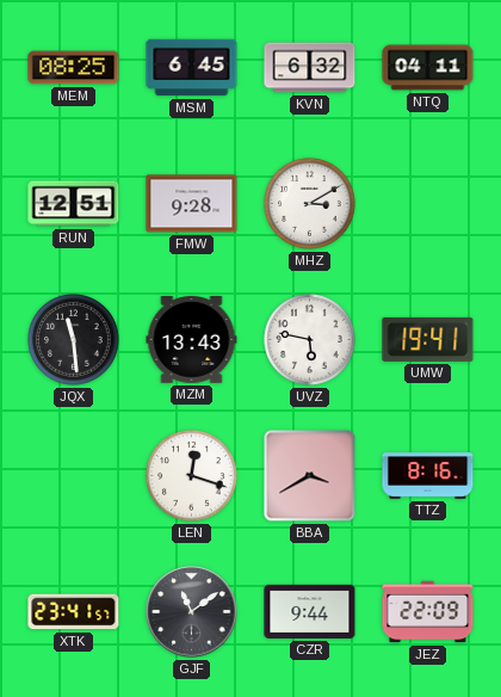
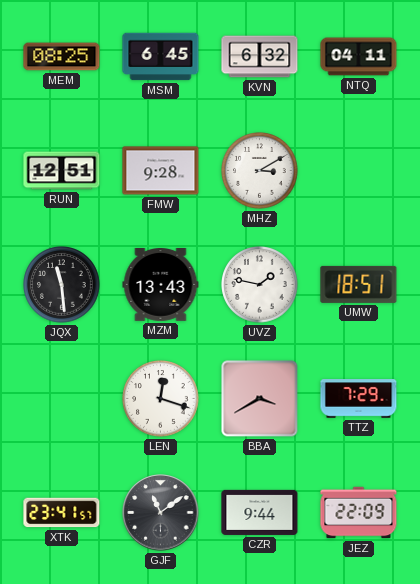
UVZ: 5:47 -> 1:47 (260, 285)
UMW: 19:41 -> 18:51 (359, 284)
TTZ: 8:16 -> 7:29 (359, 399)
